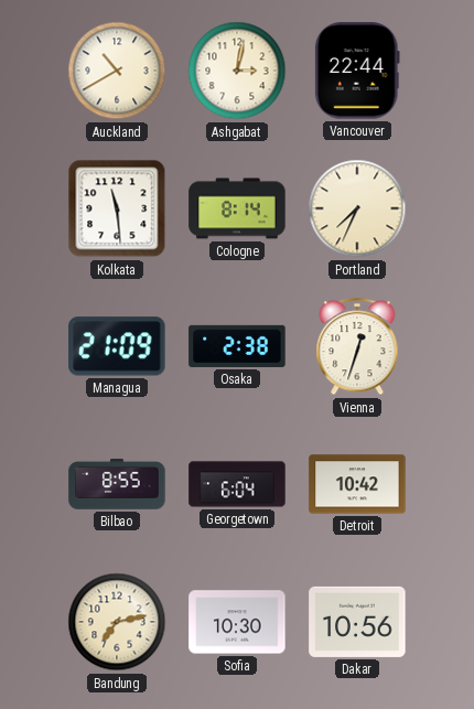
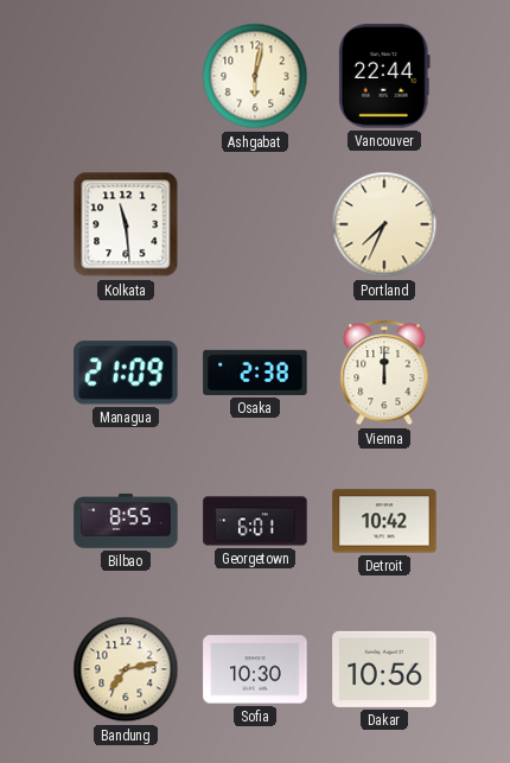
Auckland: 10:40 -> none (117, 71)
Ashgabat: 3:02 -> 6:02 (255, 76)
Cologne: 8:14 -> none (237, 208)
Vienna: 12:33 -> 12:00 (384, 374)
Georgetown: 6:04 -> 6:01 (255, 521)
